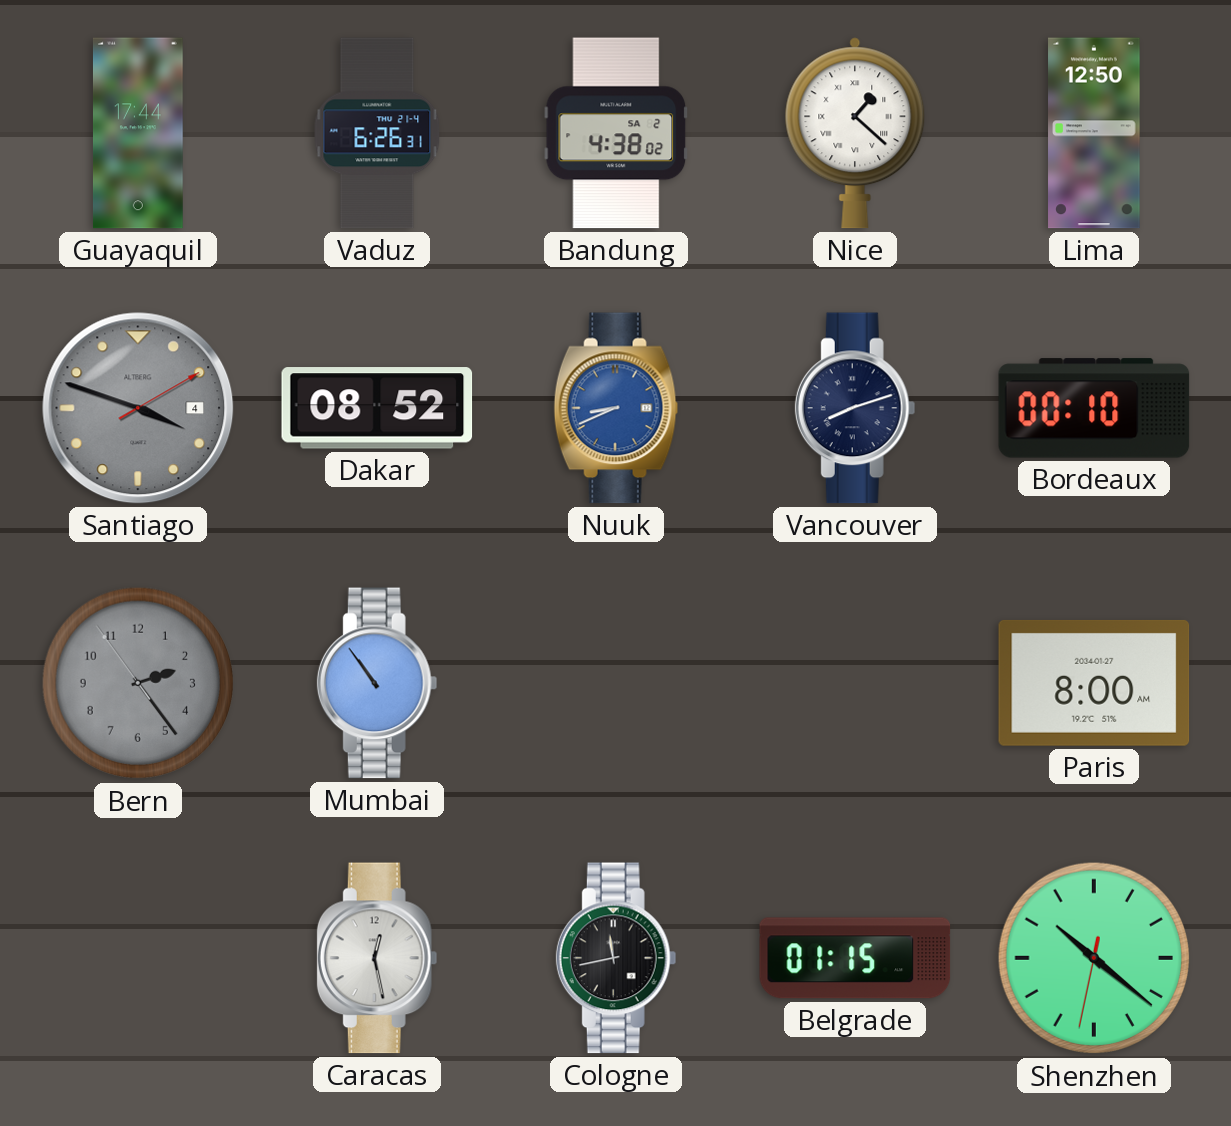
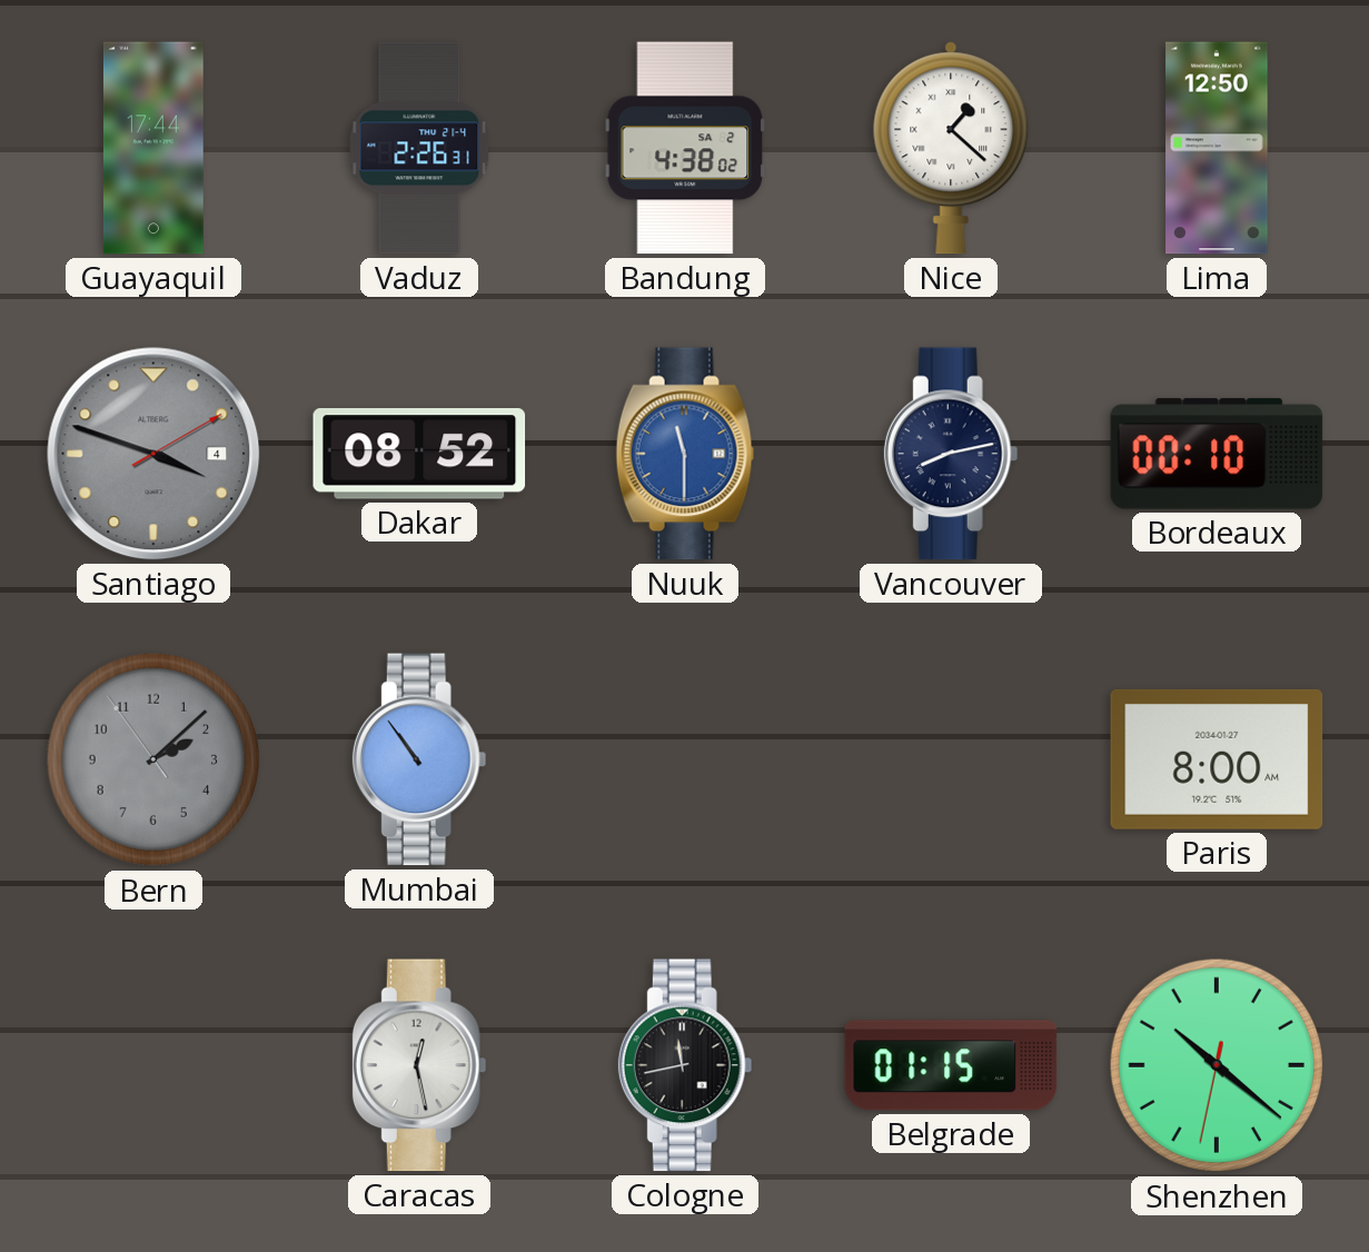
Vaduz: 6:26 -> 2:26 (419, 148)
Nuuk: 8:41 -> 11:30 (685, 454)
Vancouver: 8:12 -> 8:13 (951, 454)
Bern: 2:23 -> 2:07 (153, 759)
